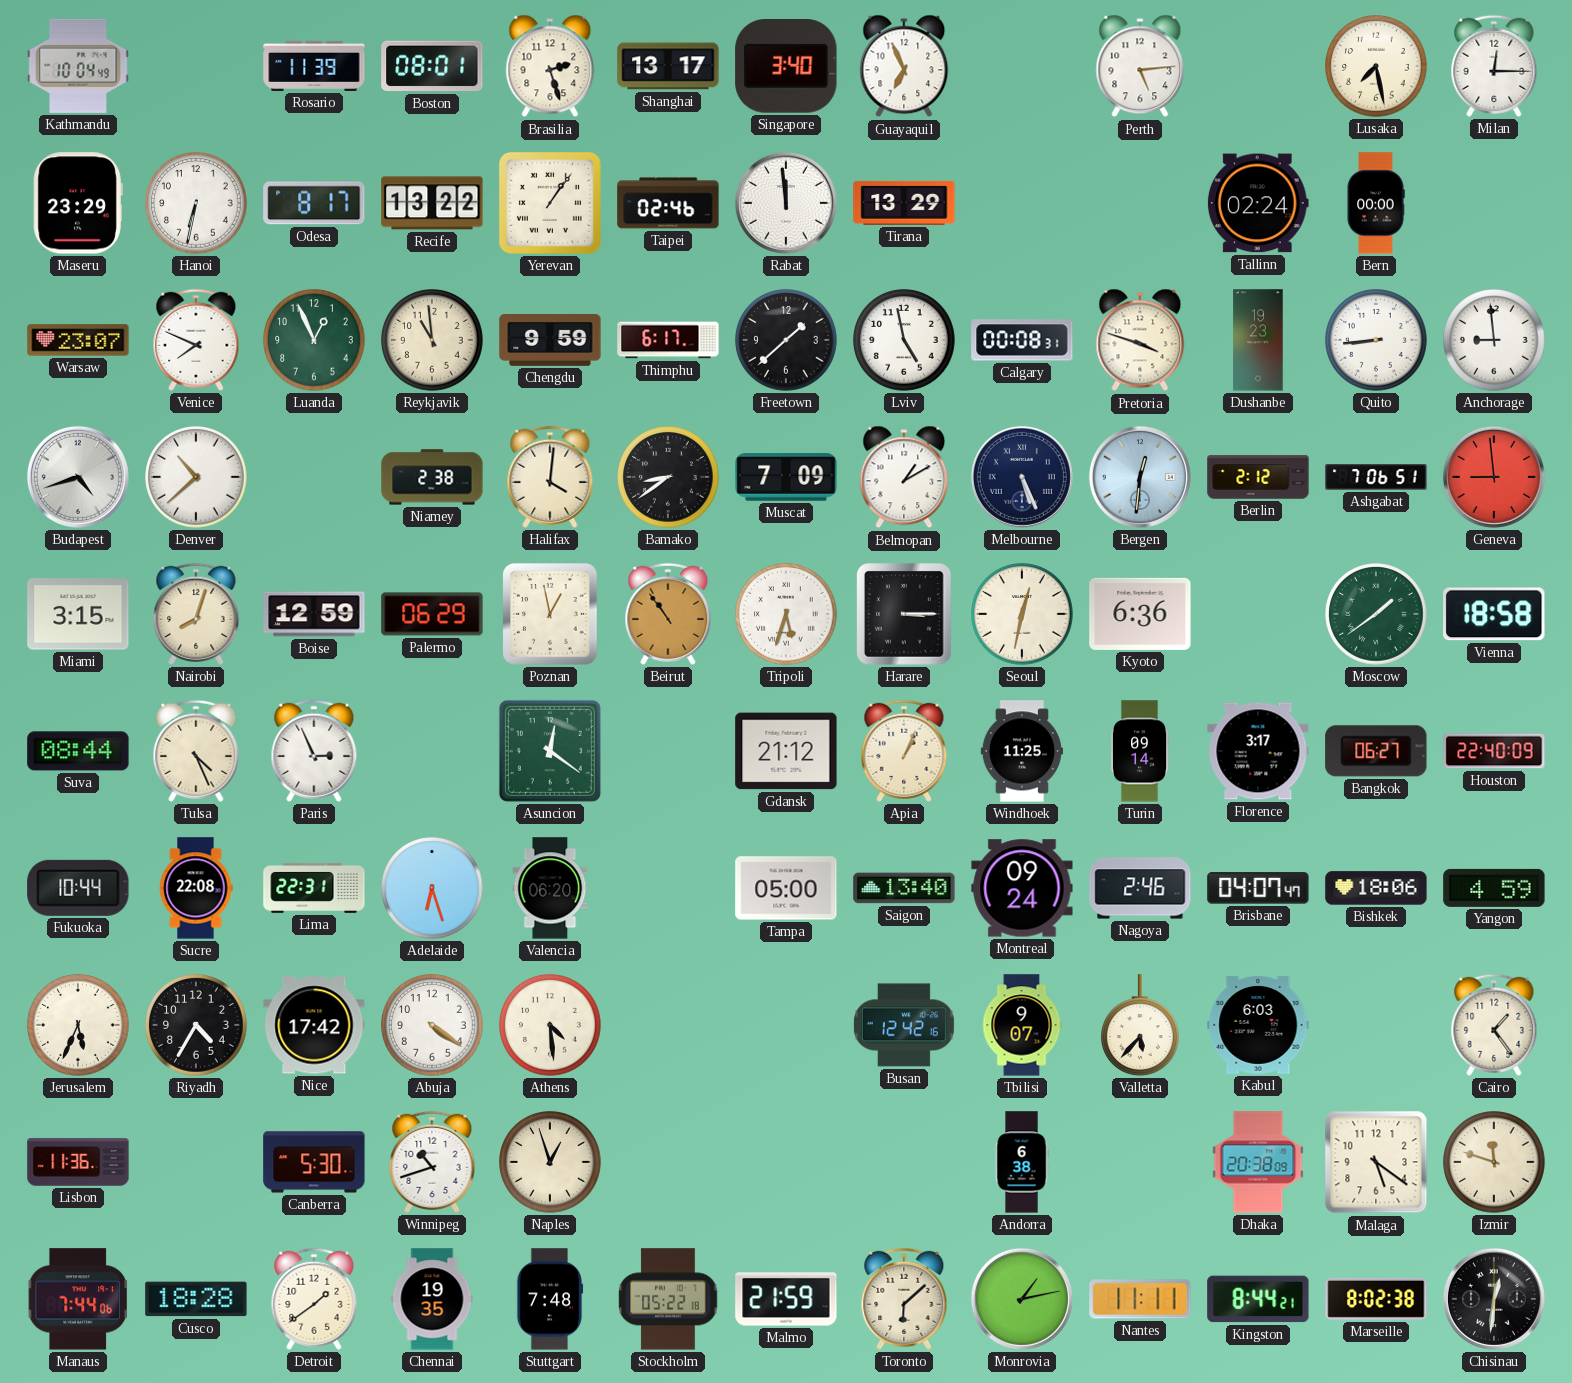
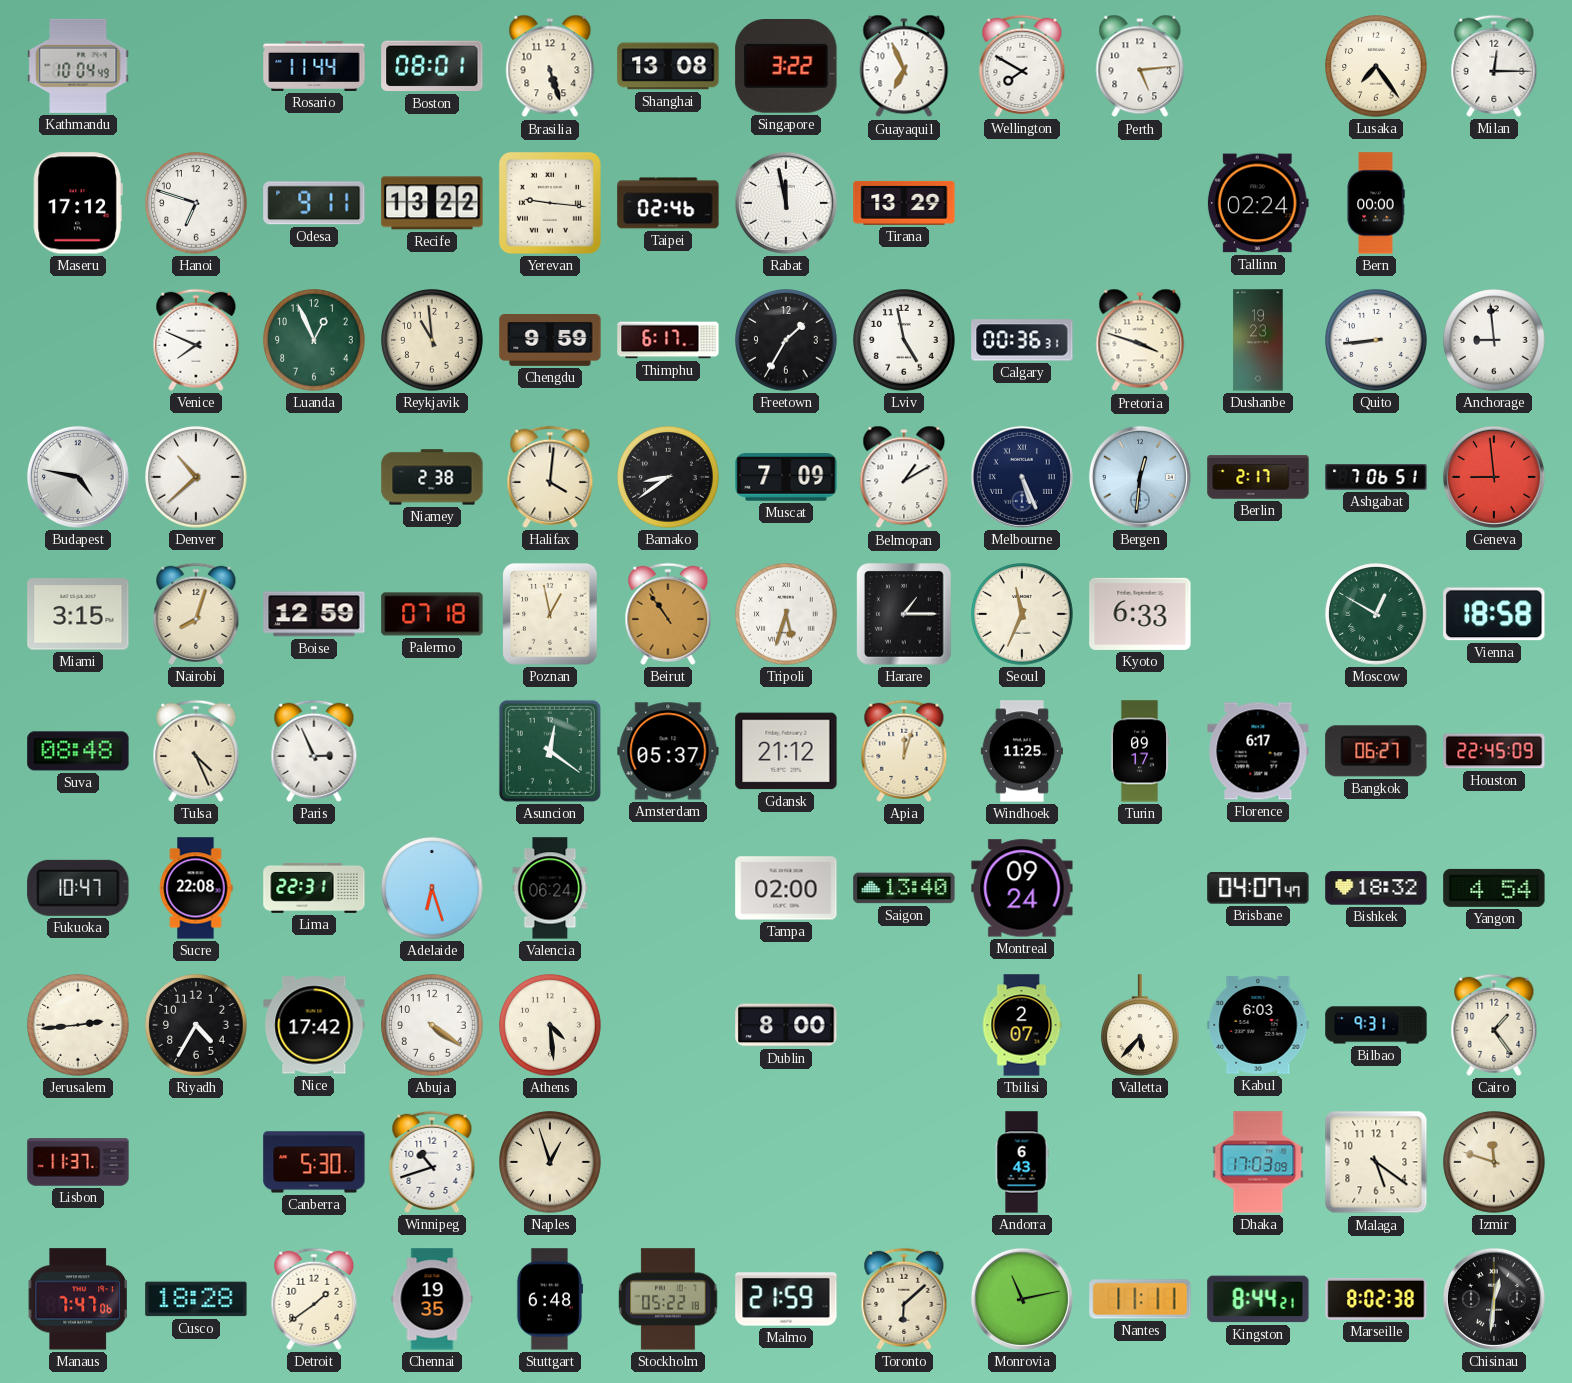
Rosario: 11:39 -> 11:44 (314, 66)
Brasilia: 2:27 -> 5:27 (550, 66)
Shanghai: 13:17 -> 13:08 (668, 66)
Singapore: 3:40 -> 3:22 (786, 67)
Wellington: none -> 7:50 (1022, 66)
Lusaka: 7:28 -> 7:24 (1376, 66)
Maseru: 23:29 -> 17:12 (78, 203)
Hanoi: 6:32 -> 6:48 (196, 203)
Odesa: 8:17 -> 9:11 (314, 203)
Yerevan: 1:06 -> 9:16 (550, 203)
Rabat: 11:59 -> 11:58 (786, 203)
Warsaw: 23:07 -> none (78, 340)
Freetown: 1:38 -> 1:35 (786, 340)
Calgary: 00:08 -> 00:36 (1022, 340)
Budapest: 4:42 -> 4:47 (78, 477)
Berlin: 2:12 -> 2:17 (1258, 477)
Palermo: 06:29 -> 07:18 (432, 614)
Harare: 3:15 -> 1:15 (904, 614)
Seoul: 12:32 -> 11:34 (1022, 614)
Kyoto: 6:36 -> 6:33 (1140, 614)
Moscow: 1:39 -> 12:50 (1376, 614)
Suva: 08:44 -> 08:48 (78, 751)
Amsterdam: none -> 05:37 (668, 751)
Apia: 1:04 -> 12:03 (904, 751)
Turin: 09:14 -> 09:17 (1140, 751)
Florence: 3:17 -> 6:17 (1258, 751)
Houston: 22:40 -> 22:45 (1494, 751)
Fukuoka: 10:44 -> 10:47 (78, 888)
Valencia: 06:20 -> 06:24 (550, 888)
Tampa: 05:00 -> 02:00 (786, 888)
Nagoya: 2:46 -> none (1140, 888)
Bishkek: 18:06 -> 18:32 (1376, 888)
Yangon: 4:59 -> 4:54 (1494, 888)
Jerusalem: 5:34 -> 2:44 (78, 1025)
Dublin: none -> 8:00 (786, 1025)
Busan: 12:42 -> none (904, 1025)
Tbilisi: 9:07 -> 2:07 (1022, 1025)
Bilbao: none -> 9:31 (1376, 1025)
Lisbon: 11:36 -> 11:37 (78, 1162)
Andorra: 6:38 -> 6:43 (1022, 1162)
Dhaka: 20:38 -> 17:03 (1258, 1162)
Manaus: 7:44 -> 7:47 (77, 1299)
Stuttgart: 7:48 -> 6:48 (550, 1299)
Monrovia: 1:13 -> 11:13 (1022, 1299)
